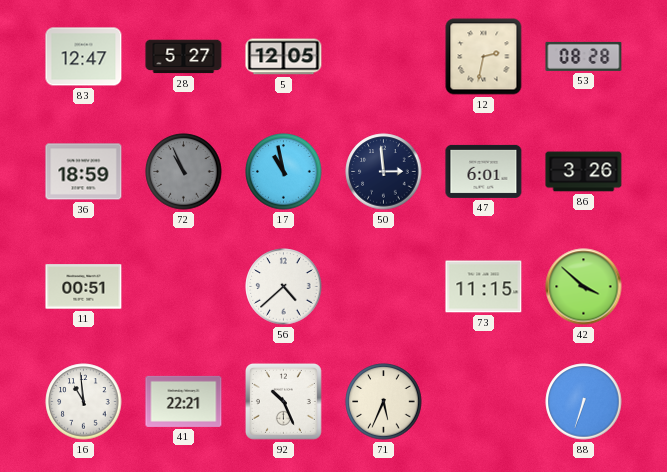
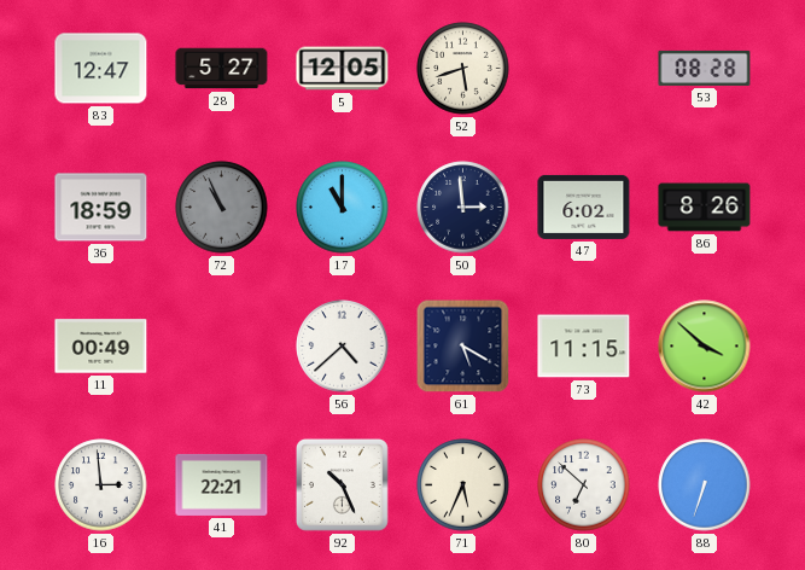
52: none -> 5:42 (463, 69)
12: 2:32 -> none (484, 57)
17: 10:58 -> 11:00 (343, 208)
47: 6:01 -> 6:02 (584, 207)
86: 3:26 -> 8:26 (705, 208)
11: 00:51 -> 00:49 (101, 347)
61: none -> 5:20 (463, 347)
16: 10:59 -> 2:59 (101, 485)
80: none -> 6:52 (584, 485)
